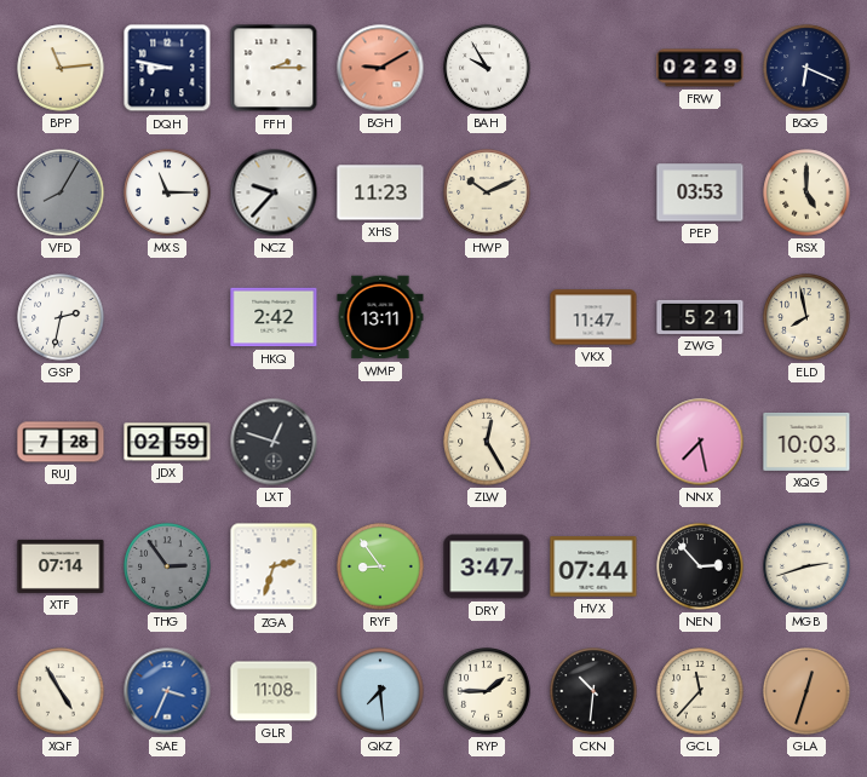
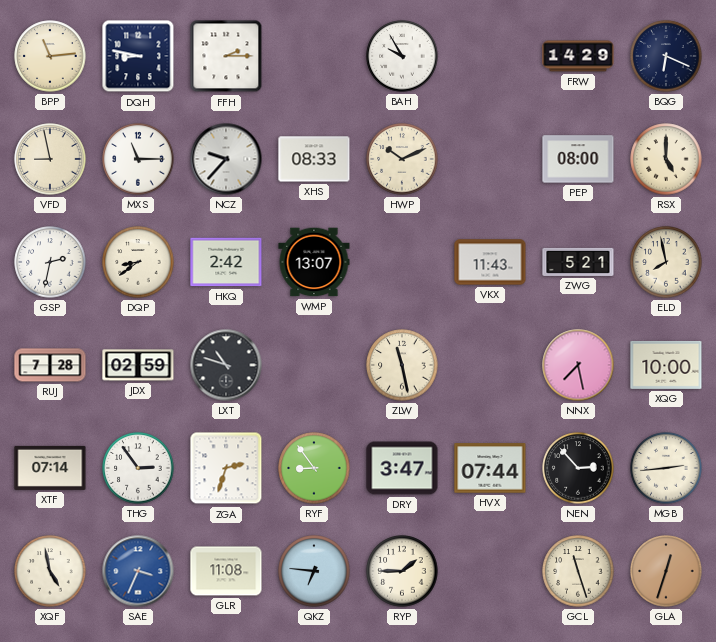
BGH: 9:10 -> none (380, 68)
FRW: 02:29 -> 14:29 (578, 56)
VFD: 8:05 -> 8:58 (50, 159)
VFD dial: grey -> cream (50, 159)
XHS: 11:23 -> 08:33 (314, 159)
PEP: 03:53 -> 08:00 (578, 159)
DQP: none -> 8:39 (138, 262)
WMP: 13:11 -> 13:07 (314, 262)
VKX: 11:47 -> 11:43 (490, 262)
LXT: 12:48 -> 10:48 (226, 365)
ZLW: 12:25 -> 11:28 (402, 365)
XQG: 10:03 -> 10:00 (666, 365)
THG dial: grey -> white (138, 468)
MGB: 2:42 -> 2:44 (666, 468)
XQF: 4:55 -> 4:58 (50, 571)
QKZ: 7:29 -> 6:46 (314, 571)
CKN: 10:31 -> none (593, 691)
GCL: 11:37 -> 11:27 (578, 571)
